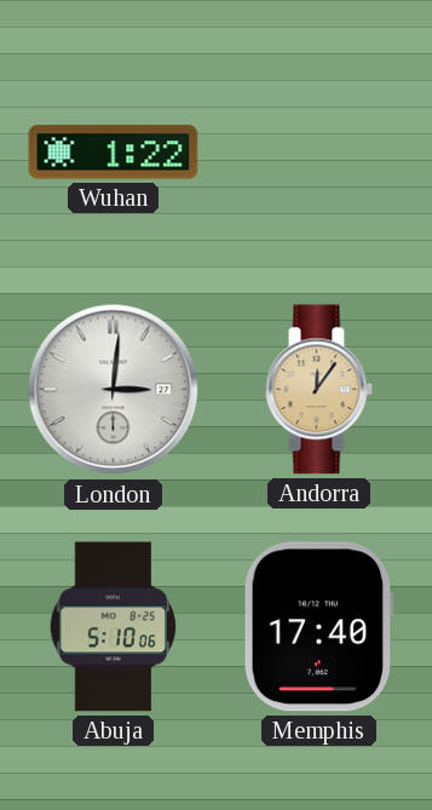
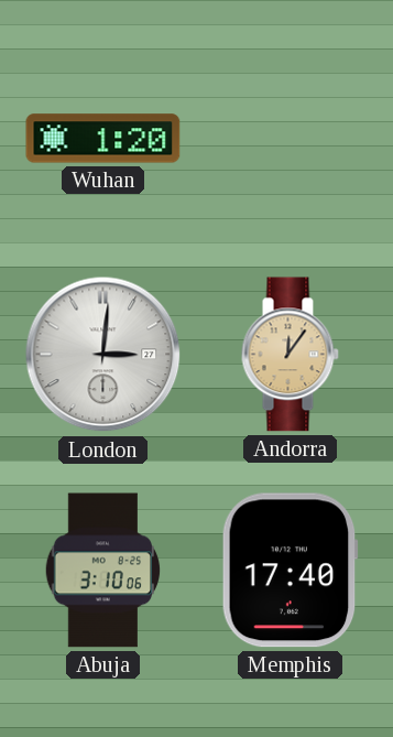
Wuhan: 1:22 -> 1:20 (103, 139)
Abuja: 5:10 -> 3:10 (103, 571)
